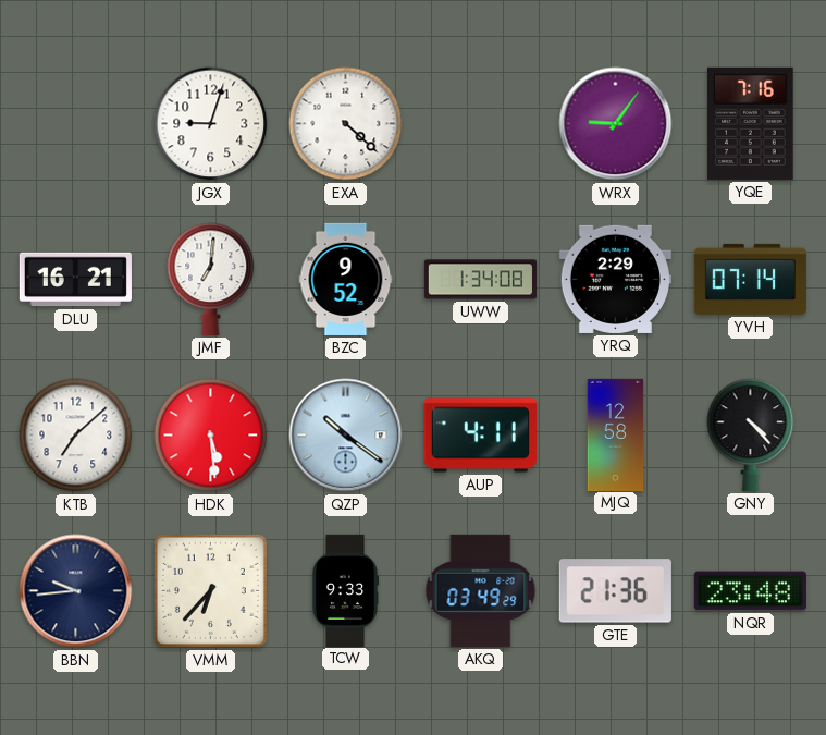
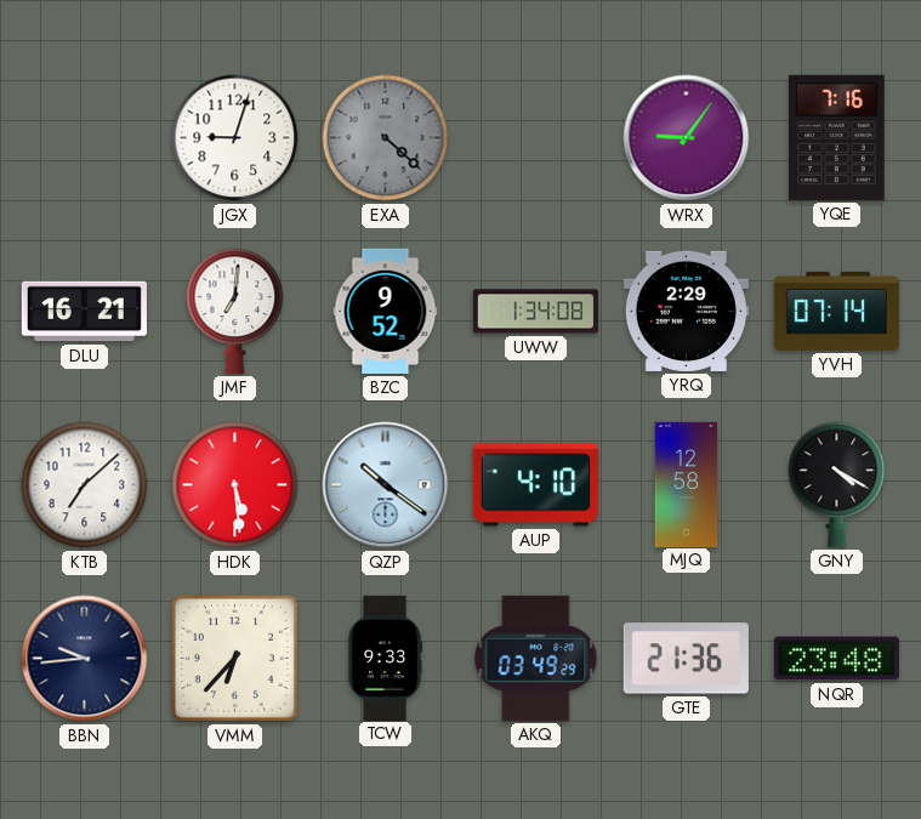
EXA dial: white -> grey (386, 138)
AUP: 4:11 -> 4:10 (535, 485)
GNY: 4:23 -> 4:20 (837, 484)
